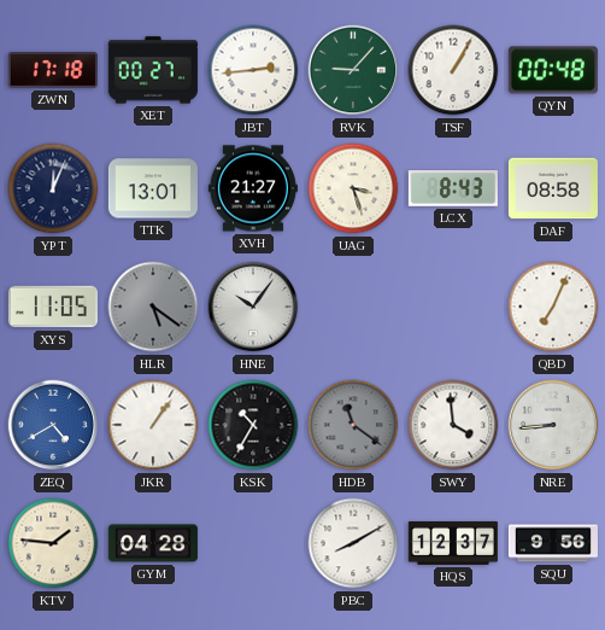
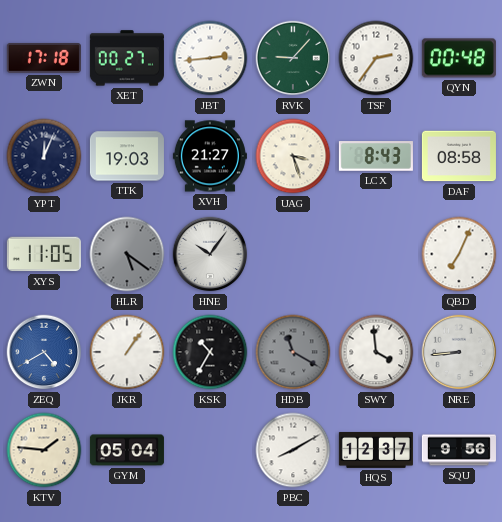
TSF: 1:05 -> 2:36 (376, 58)
TTK: 13:01 -> 19:03 (127, 156)
HDB: 11:21 -> 11:20 (293, 352)
GYM: 04:28 -> 05:04 (127, 450)
